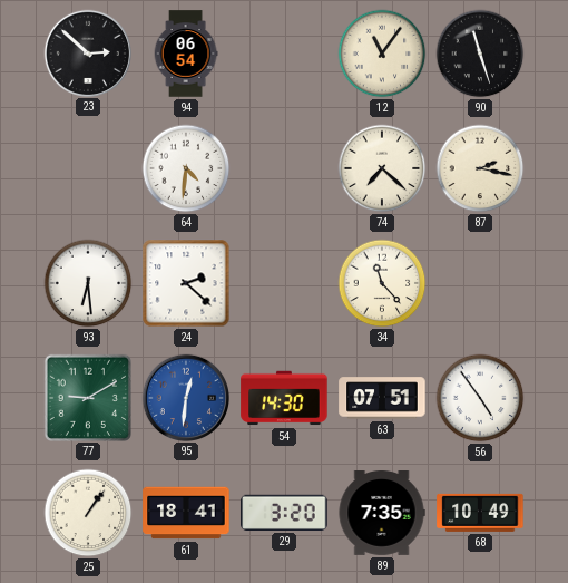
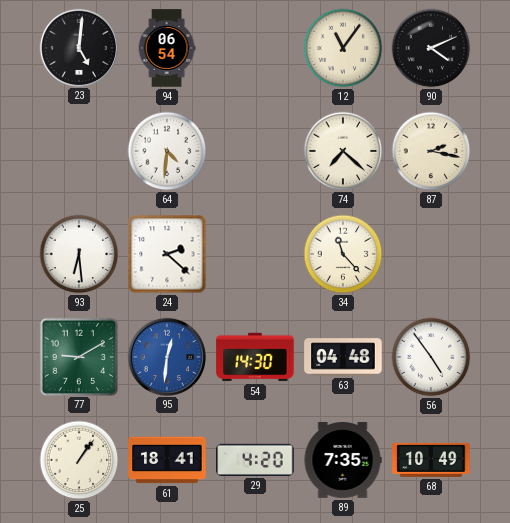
23: 2:52 -> 5:01 (78, 47)
90: 11:27 -> 4:11 (431, 48)
63: 07:51 -> 04:48 (343, 357)
29: 3:20 -> 4:20 (255, 460)
